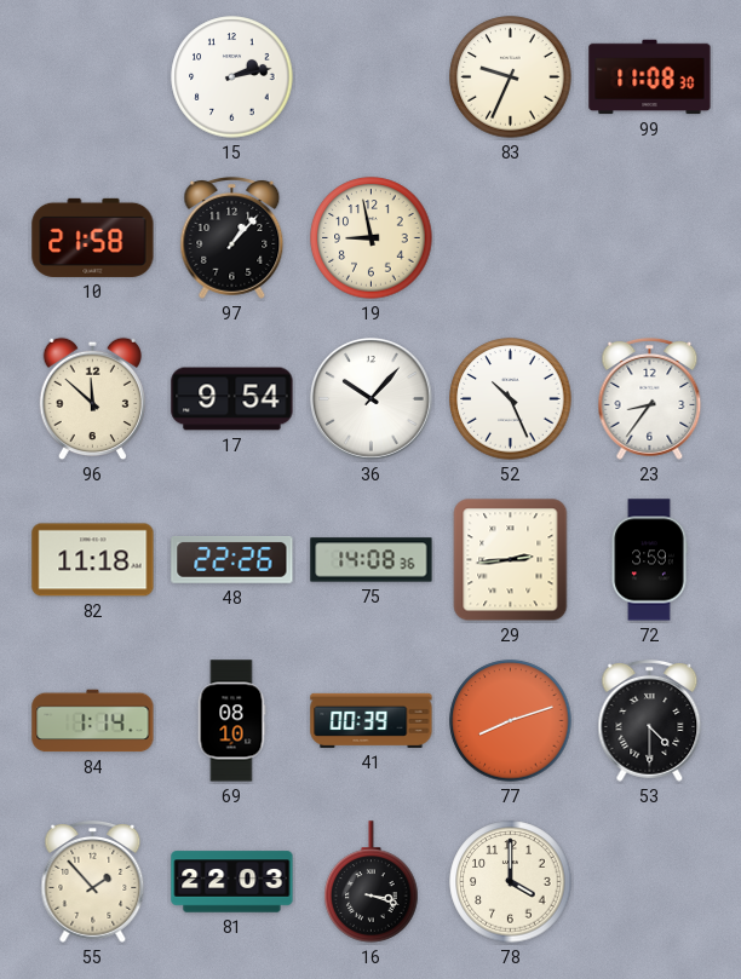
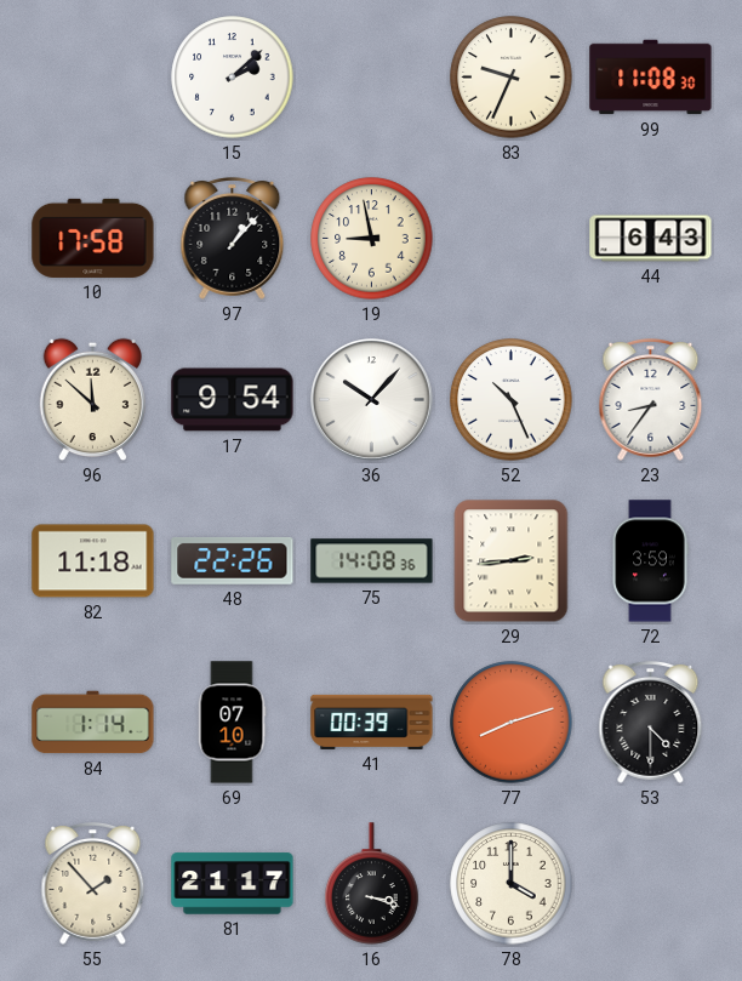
15: 2:13 -> 2:08 (233, 78)
10: 21:58 -> 17:58 (93, 238)
44: none -> 6:43 (651, 239)
69: 08:10 -> 07:10 (232, 723)
81: 22:03 -> 21:17 (233, 884)
